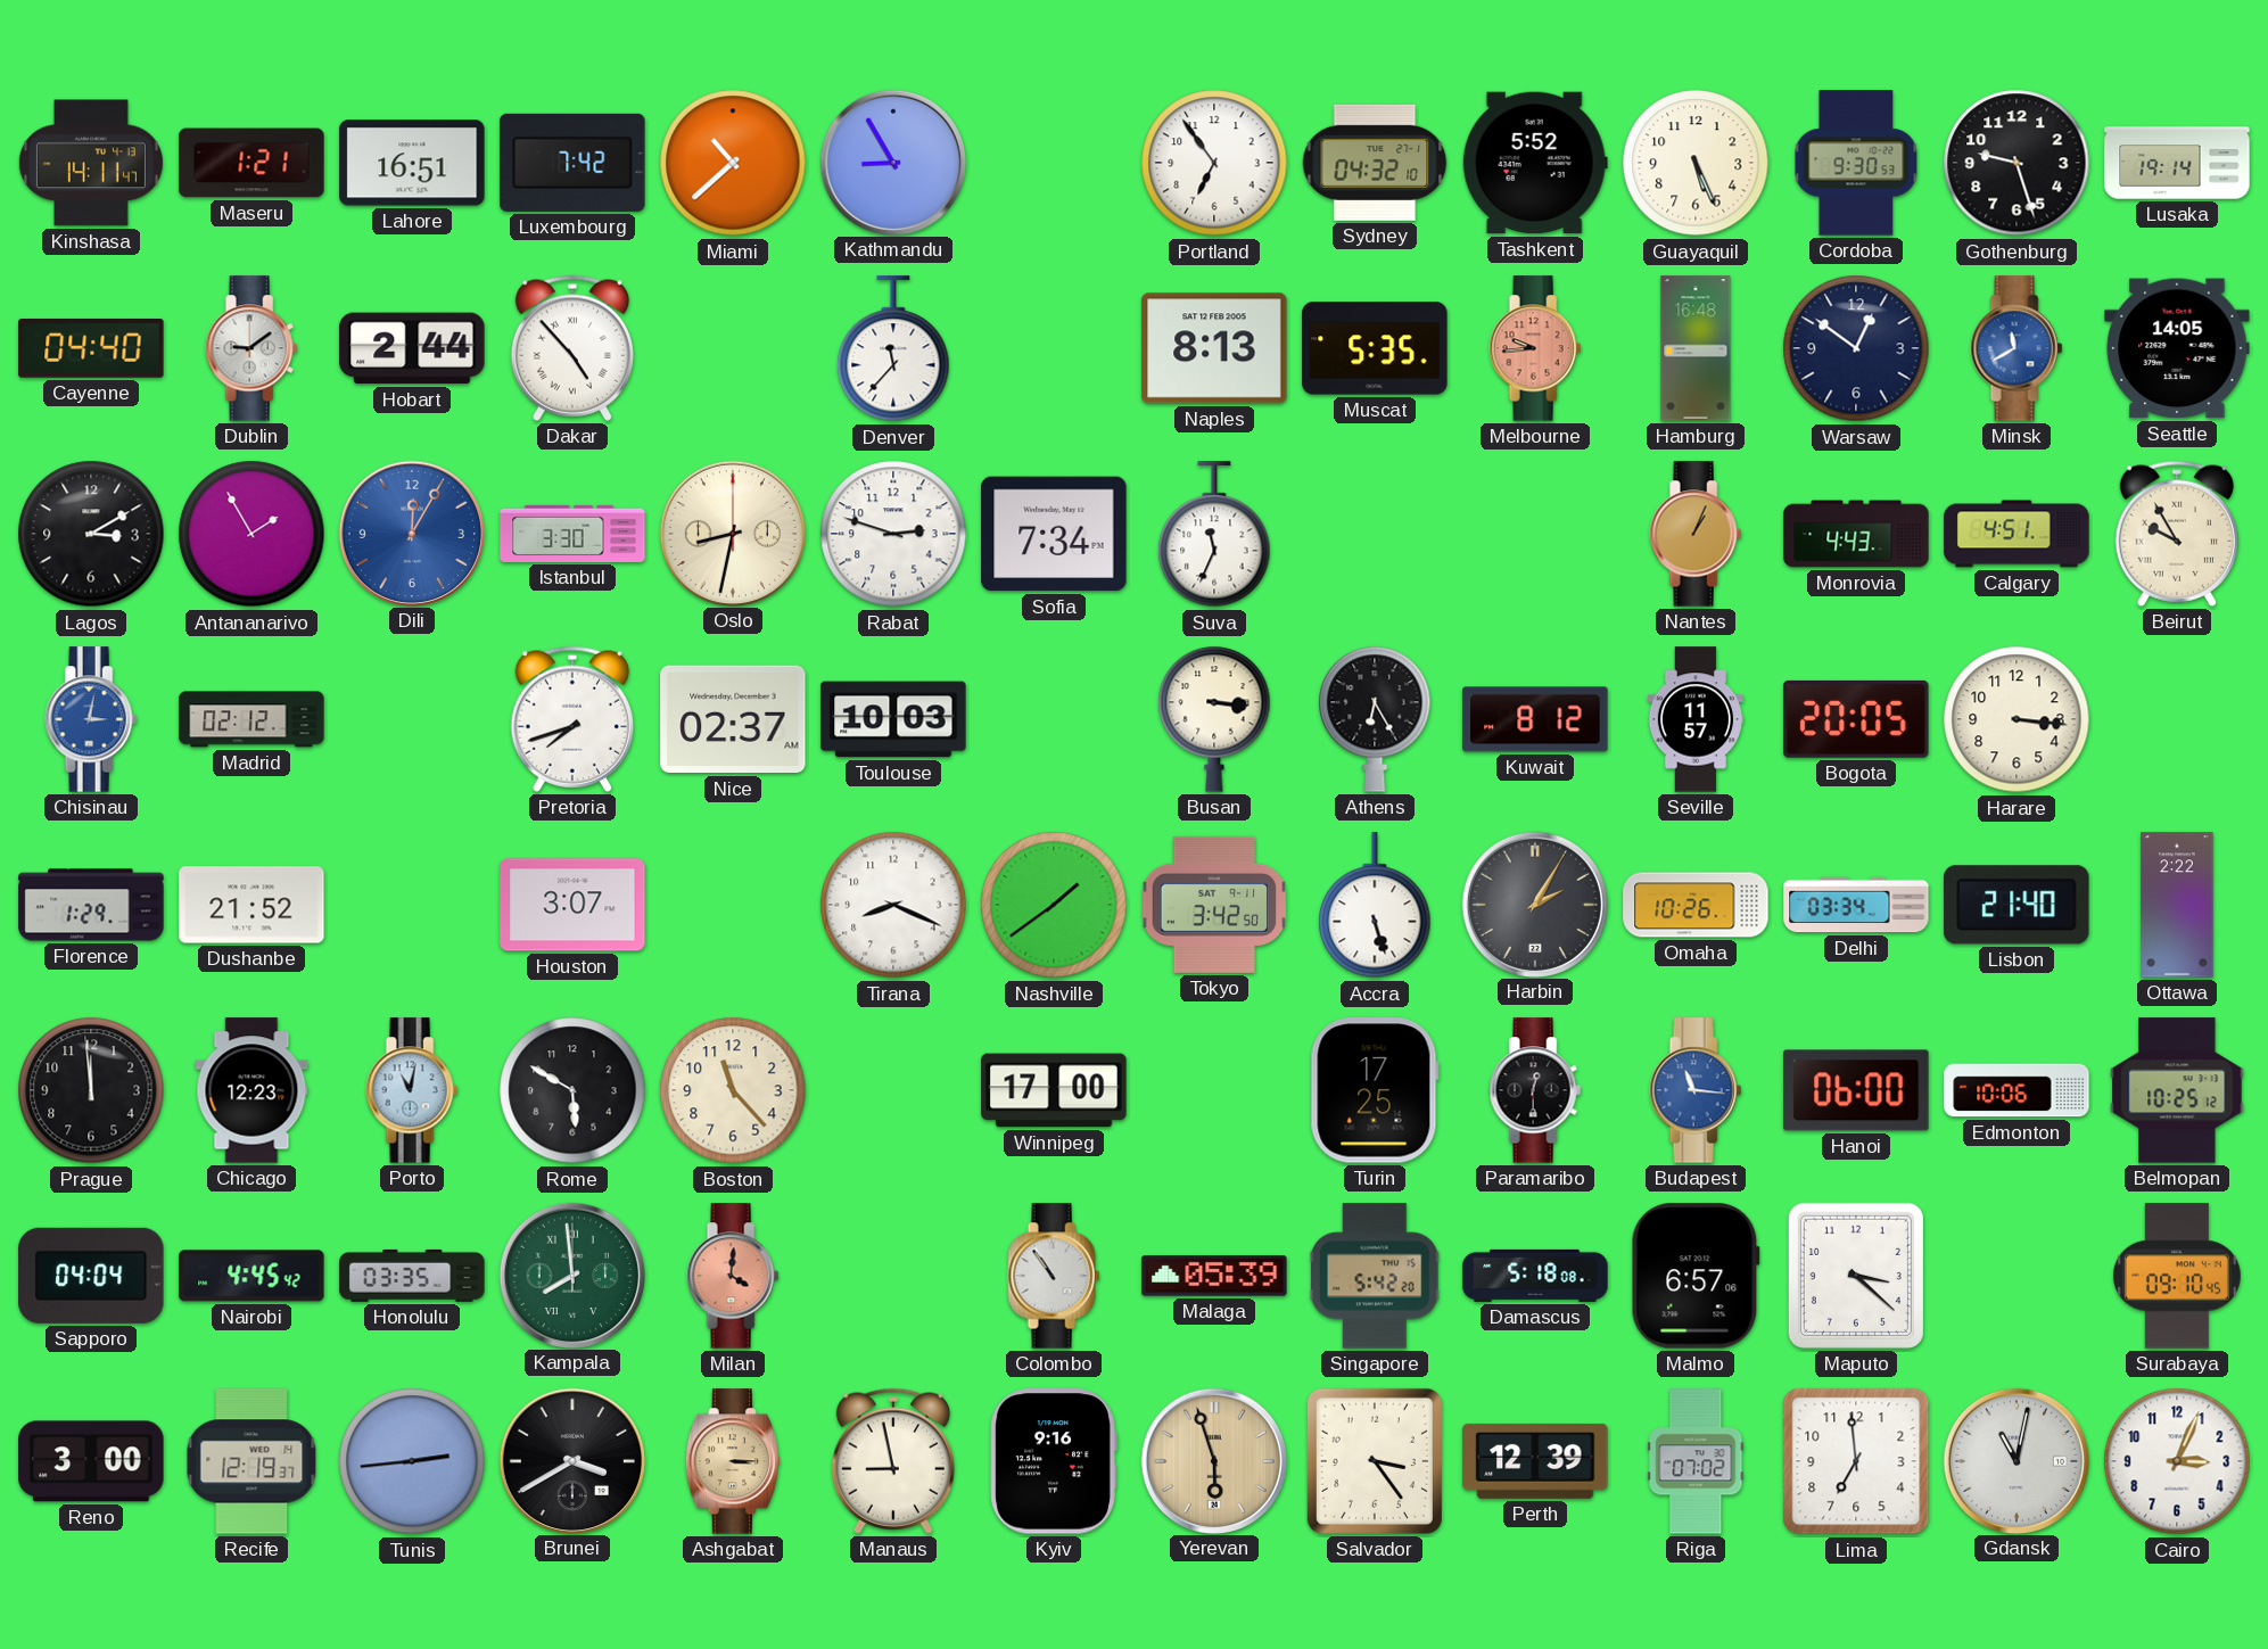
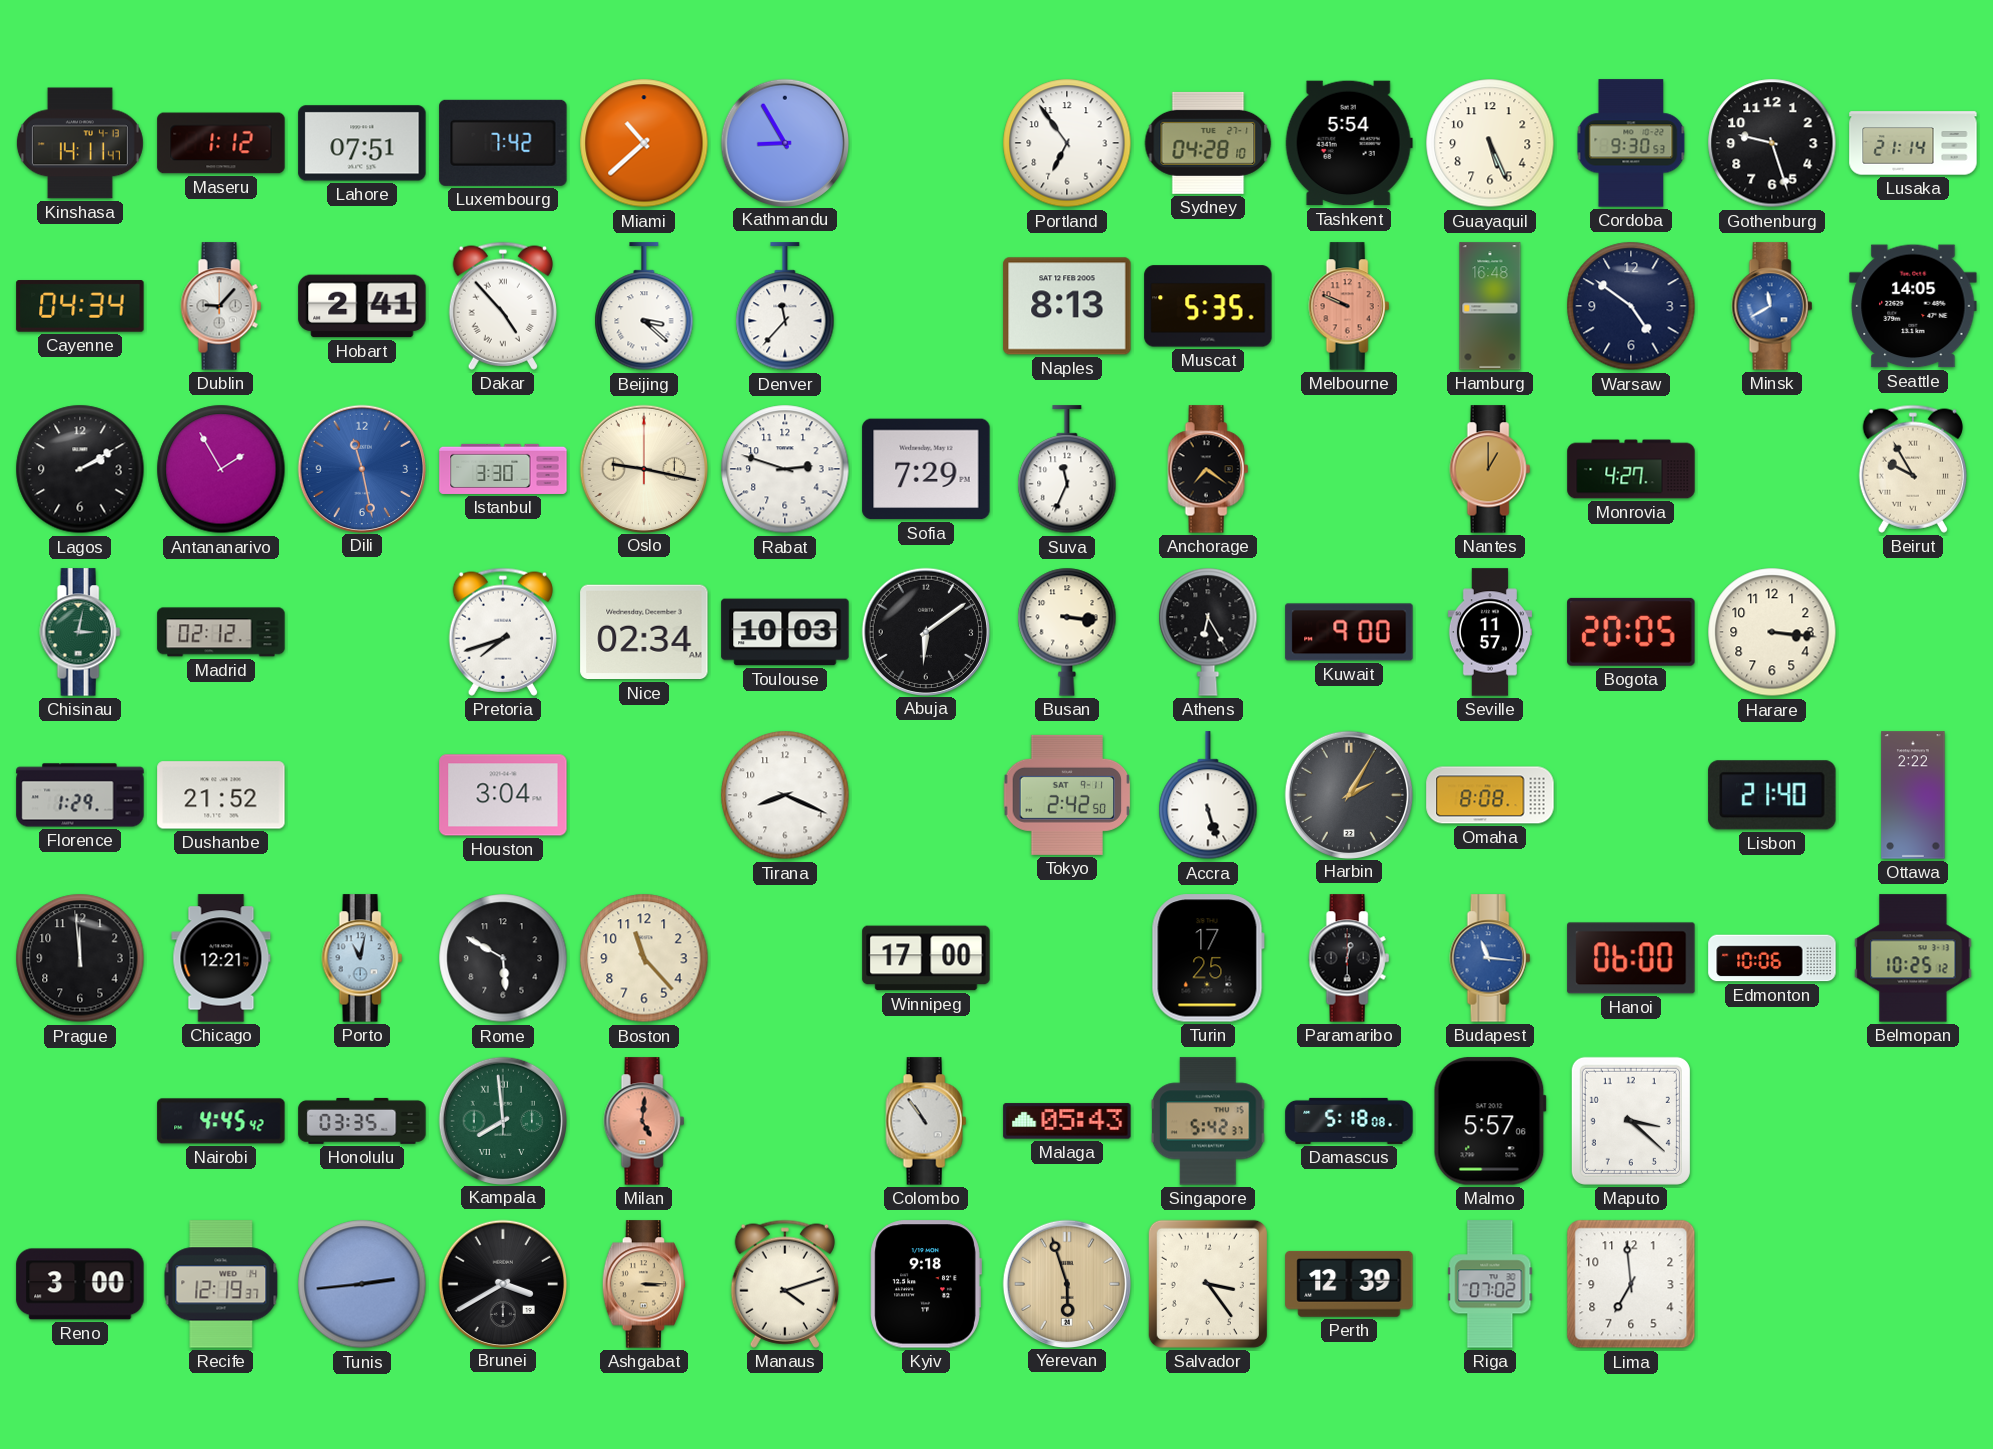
Maseru: 1:21 -> 1:12 (221, 143)
Lahore: 16:51 -> 07:51 (362, 143)
Sydney: 04:32 -> 04:28 (1208, 143)
Tashkent: 5:52 -> 5:54 (1349, 143)
Lusaka: 19:14 -> 21:14 (1913, 143)
Cayenne: 04:40 -> 04:34 (80, 306)
Dublin: 9:09 -> 9:07 (221, 306)
Hobart: 2:44 -> 2:41 (362, 306)
Beijing: none -> 3:22 (644, 307)
Melbourne: 9:44 -> 9:49 (1349, 306)
Warsaw: 12:51 -> 4:51 (1631, 306)
Lagos: 3:10 -> 2:10 (80, 469)
Dili: 12:05 -> 11:28 (361, 468)
Oslo: 8:32 -> 9:17 (643, 468)
Sofia: 7:34 -> 7:29 (926, 469)
Anchorage: none -> 7:21 (1208, 469)
Nantes: 1:04 -> 1:00 (1490, 469)
Monrovia: 4:43 -> 4:27 (1631, 469)
Calgary: 4:51 -> none (2017, 534)
Chisinau dial: blue -> green (80, 632)
Nice: 02:37 -> 02:34 (644, 632)
Abuja: none -> 6:09 (925, 631)
Kuwait: 8:12 -> 9:00 (1349, 632)
Houston: 3:07 -> 3:04 (503, 795)
Nashville: 1:39 -> none (1054, 905)
Tokyo: 3:42 -> 2:42 (1067, 795)
Omaha: 10:26 -> 8:08 (1490, 795)
Delhi: 03:34 -> none (1856, 905)
Chicago: 12:23 -> 12:21 (221, 958)
Sapporo: 04:04 -> none (91, 1276)
Milan: 4:01 -> 5:01 (644, 1121)
Malaga: 05:39 -> 05:43 (1067, 1121)
Singapore: 5:42:20 -> 5:42:37 (1208, 1121)
Malmo: 6:57 -> 5:57 (1490, 1121)
Surabaya: 09:10 -> none (2177, 1276)
Manaus: 8:58 -> 4:12 (785, 1284)
Kyiv: 9:16 -> 9:18 (926, 1284)
Gdansk: 11:02 -> none (2015, 1460)
Cairo: 3:04 -> none (2177, 1461)
